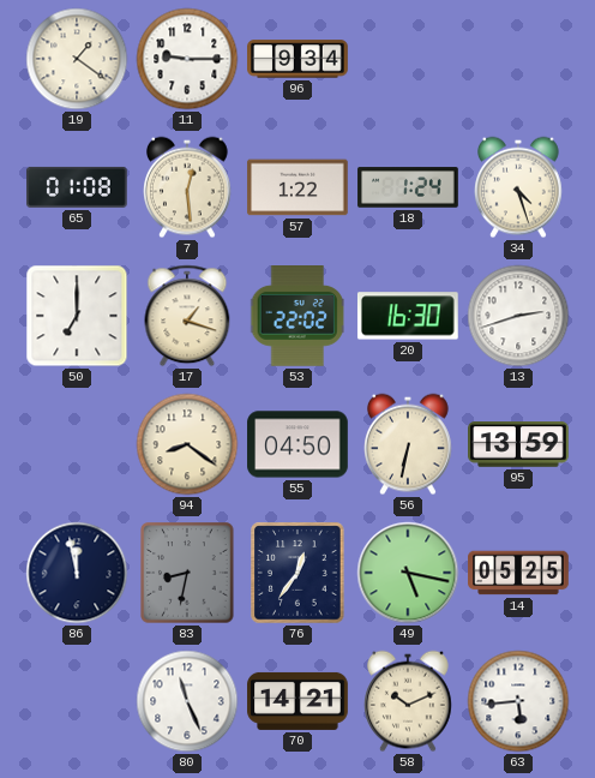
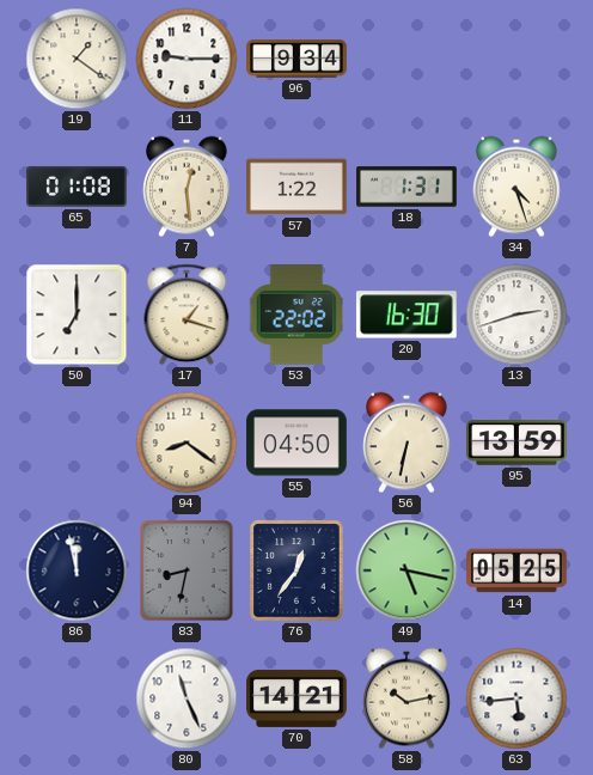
18: 1:24 -> 1:31 (406, 187)
58: 10:11 -> 10:13 (408, 698)
